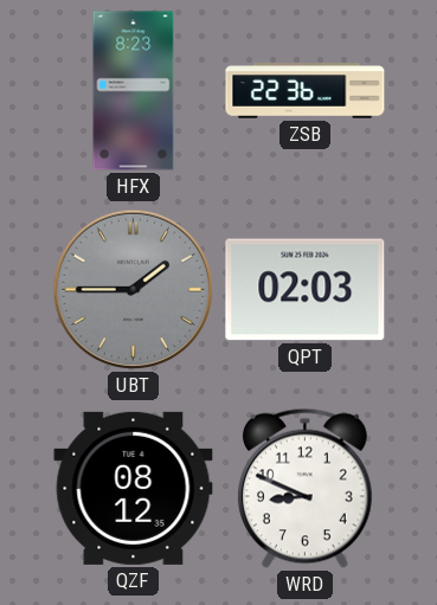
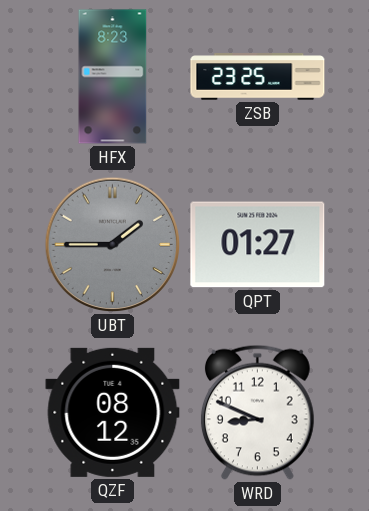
ZSB: 22:36 -> 23:25 (258, 77)
QPT: 02:03 -> 01:27 (258, 245)
